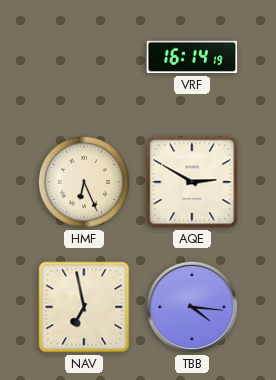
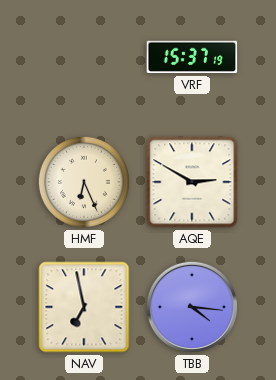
VRF: 16:14 -> 15:37 (192, 57)
